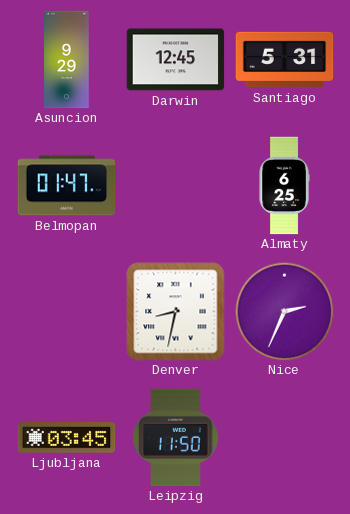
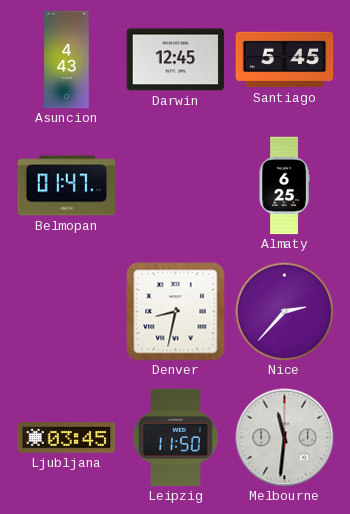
Asuncion: 9:29 -> 4:43 (67, 60)
Santiago: 5:31 -> 5:45 (285, 60)
Nice: 2:34 -> 2:37 (285, 312)
Melbourne: none -> 11:31 (285, 438)
